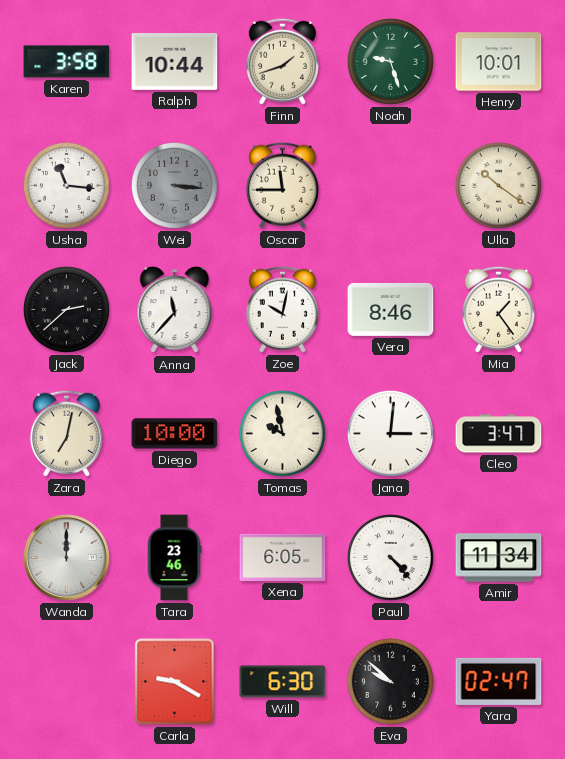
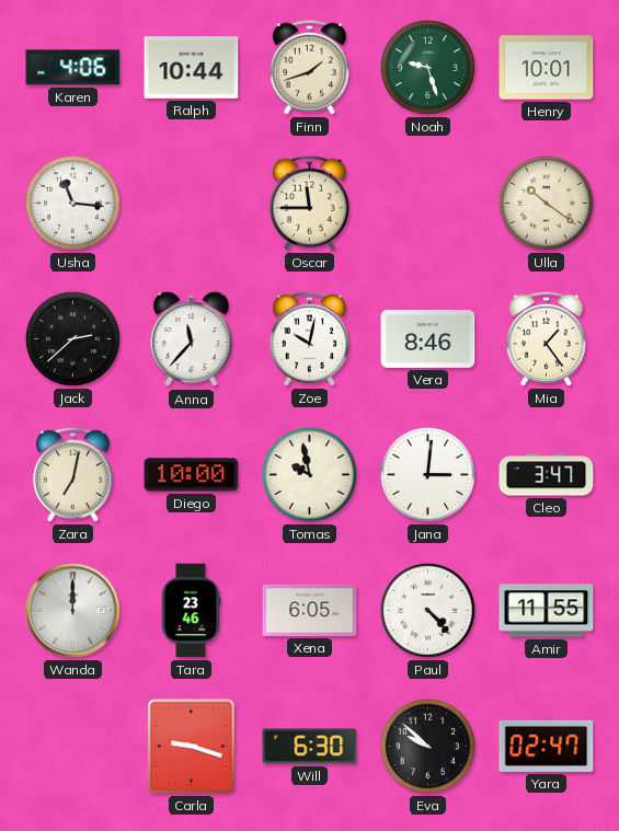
Karen: 3:58 -> 4:06 (73, 68)
Wei: 3:16 -> none (174, 185)
Amir: 11:34 -> 11:55 (547, 611)
Carla: 9:20 -> 9:18 (192, 747)
